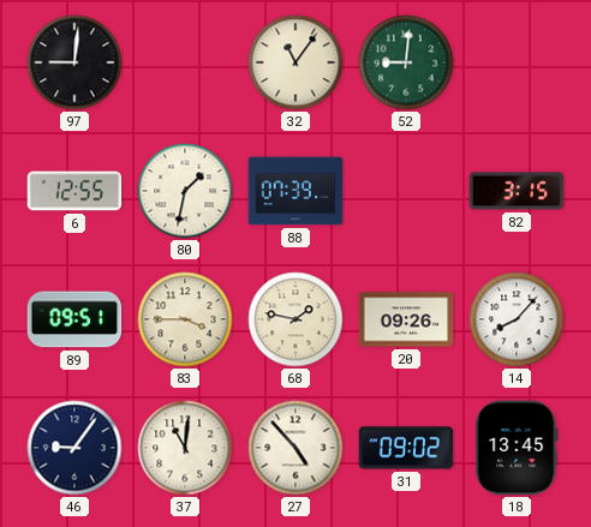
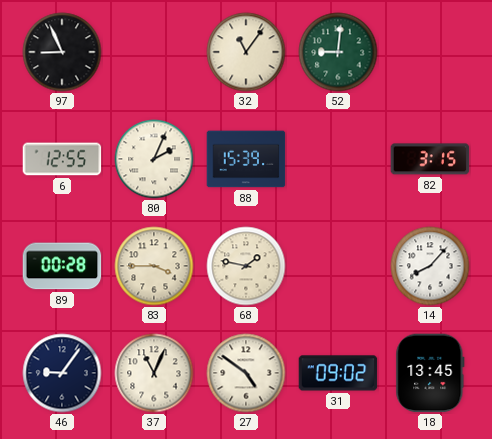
97: 9:01 -> 8:56 (62, 52)
80: 1:32 -> 2:04 (154, 159)
88: 07:39 -> 15:39 (246, 159)
89: 09:51 -> 00:28 (62, 266)
20: 09:26 -> none (406, 319)
37: 11:01 -> 11:04 (154, 373)
27: 4:53 -> 4:51 (246, 373)
